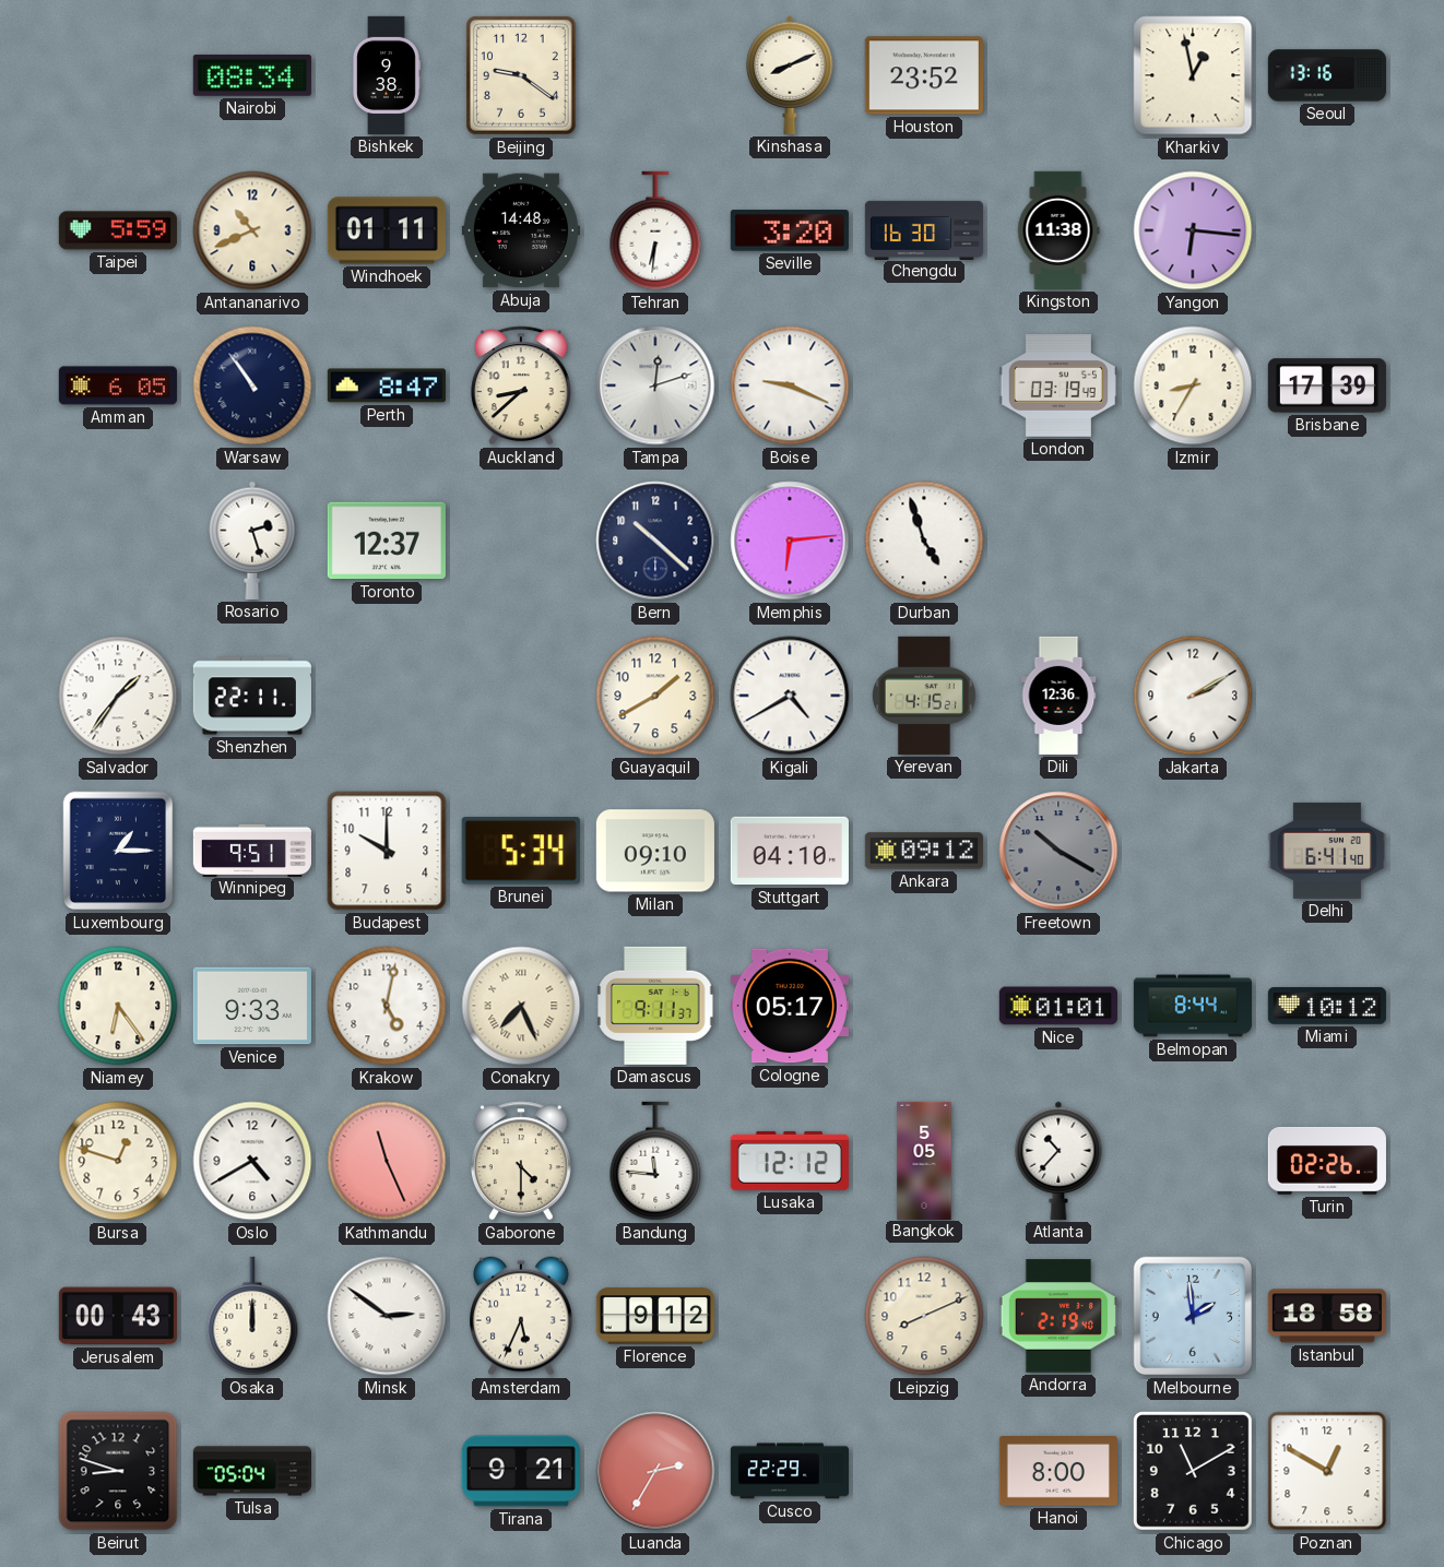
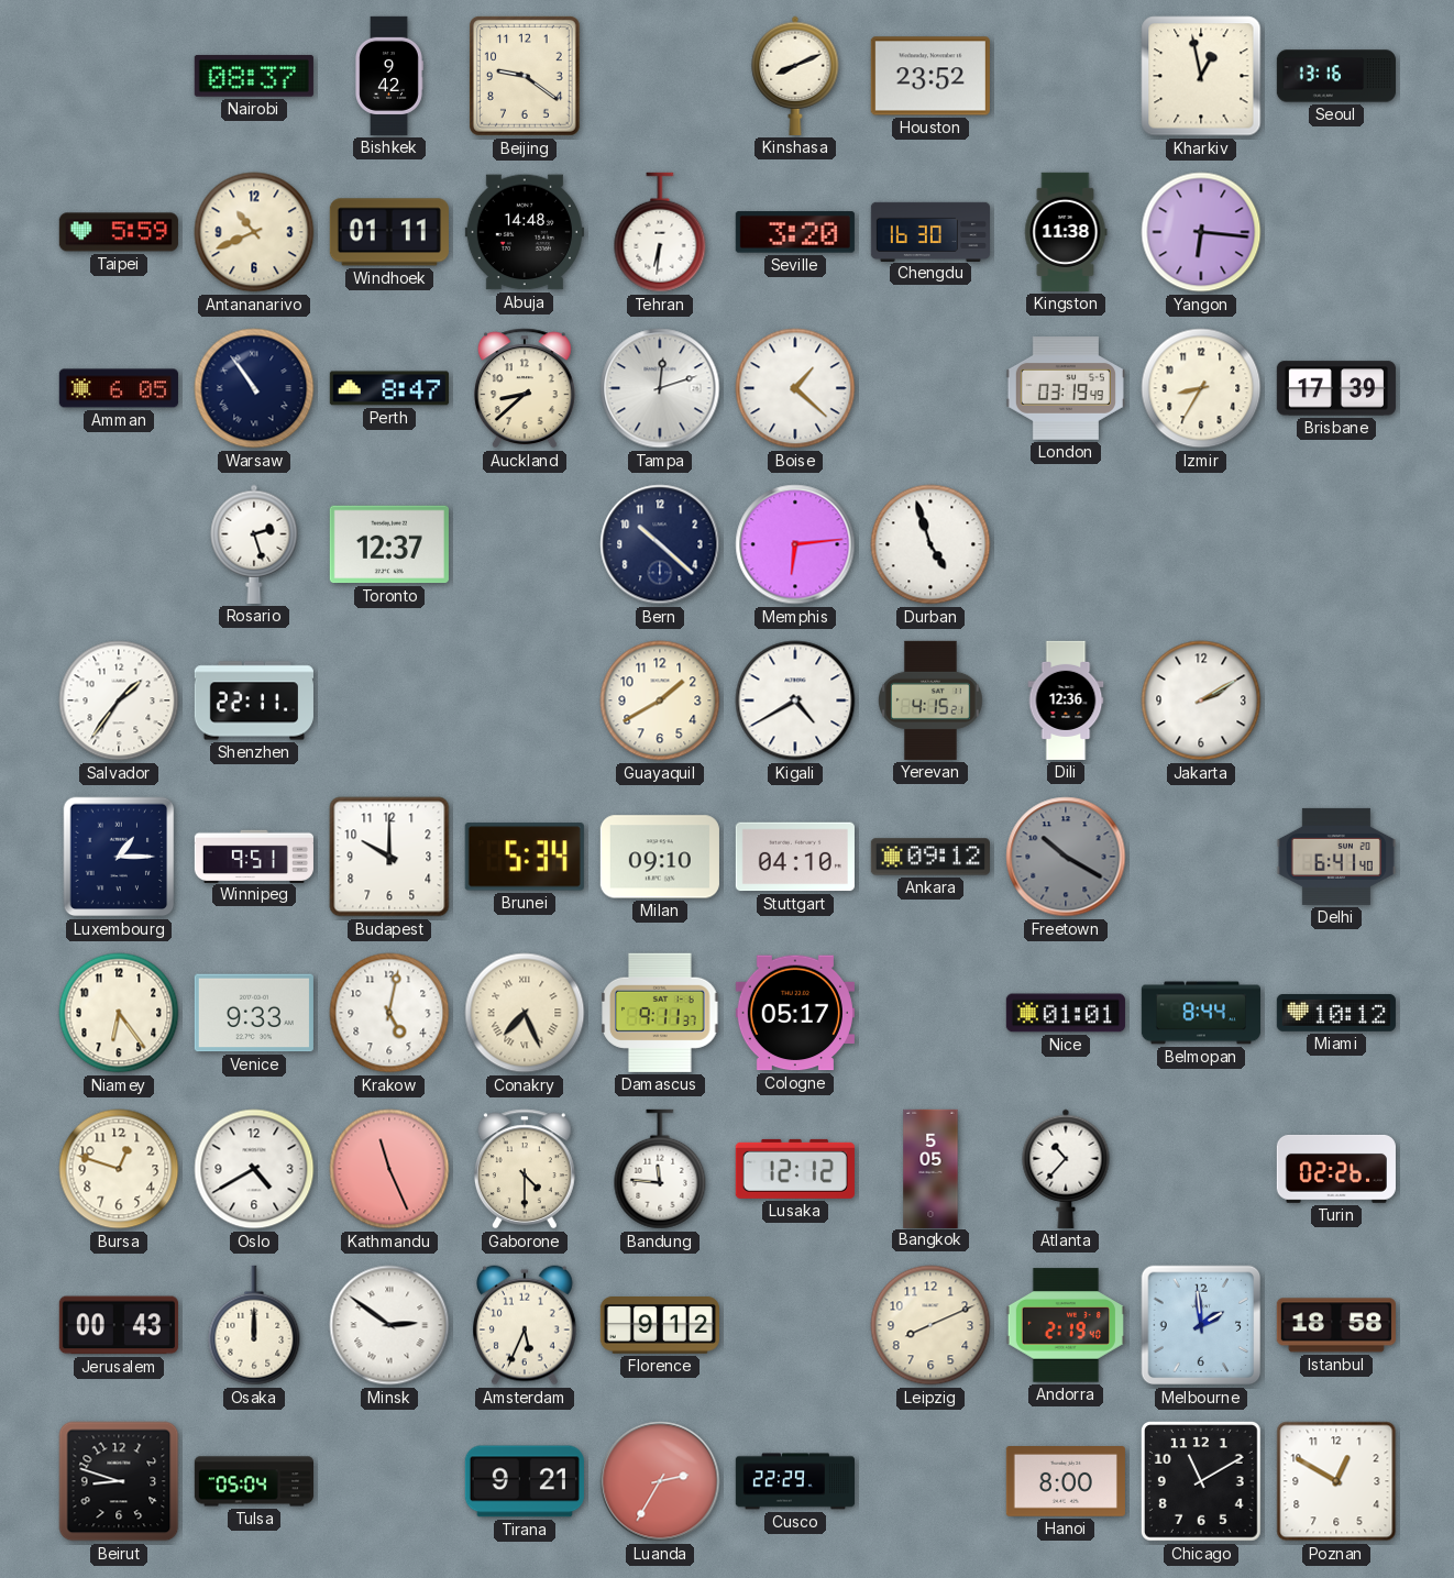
Nairobi: 08:34 -> 08:37 (254, 76)
Bishkek: 9:38 -> 9:42 (389, 76)
Boise: 9:19 -> 1:22 (795, 388)
